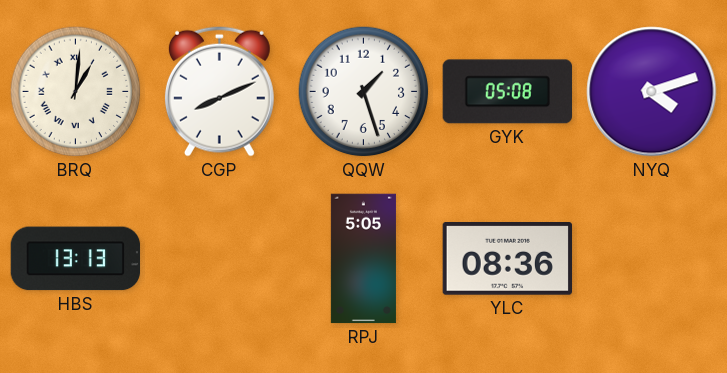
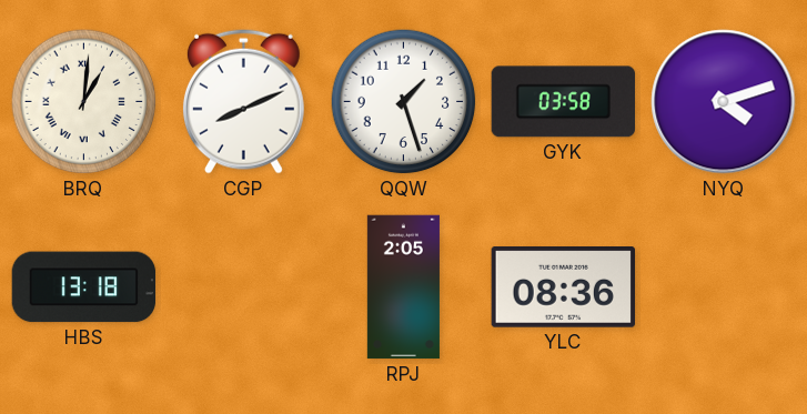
GYK: 05:08 -> 03:58 (564, 102)
HBS: 13:13 -> 13:18 (84, 287)
RPJ: 5:05 -> 2:05 (403, 287)
